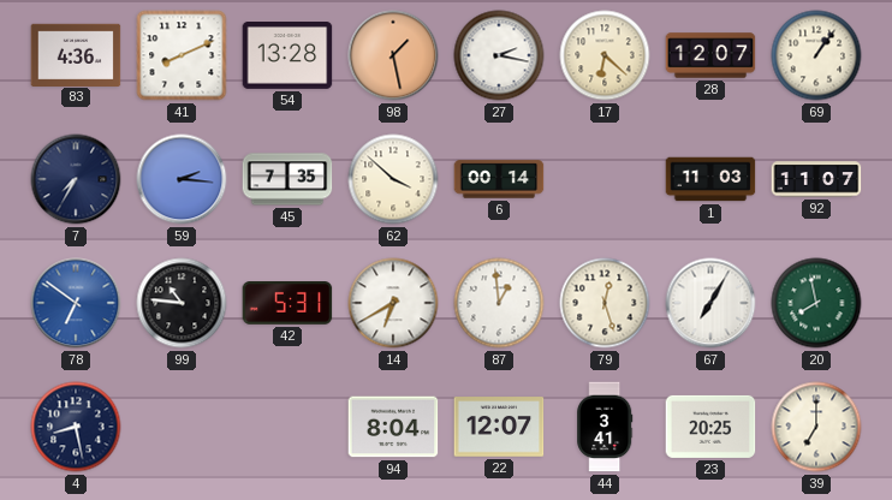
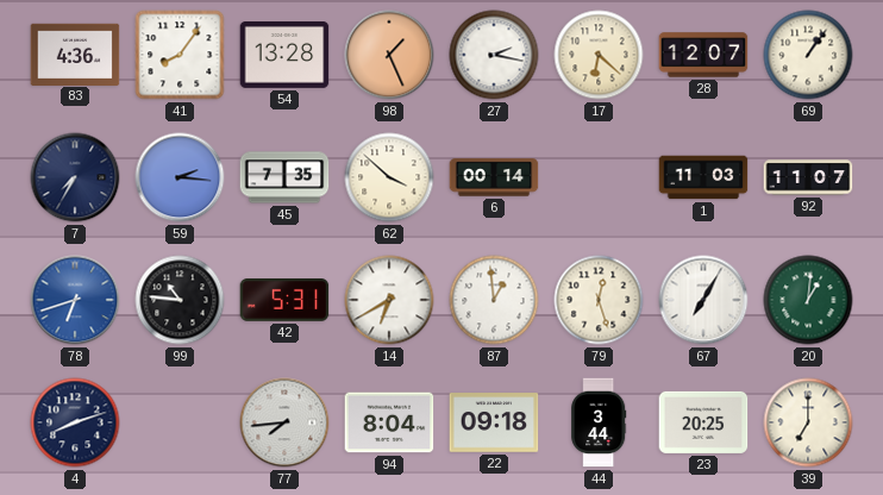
41: 8:11 -> 8:06 (180, 55)
98: 1:28 -> 1:26 (389, 55)
78: 6:51 -> 6:42 (75, 300)
20: 7:58 -> 1:01 (808, 300)
4: 8:28 -> 8:12 (75, 422)
77: none -> 7:44 (284, 422)
22: 12:07 -> 09:18 (494, 422)
44: 3:41 -> 3:44 (600, 422)
